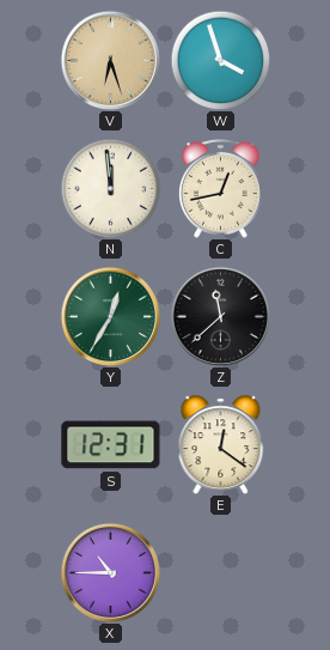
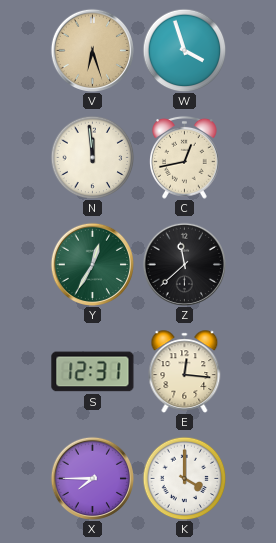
E: 12:21 -> 12:16 (185, 372)
X: 10:45 -> 7:45 (92, 478)
K: none -> 4:00 (184, 478)
